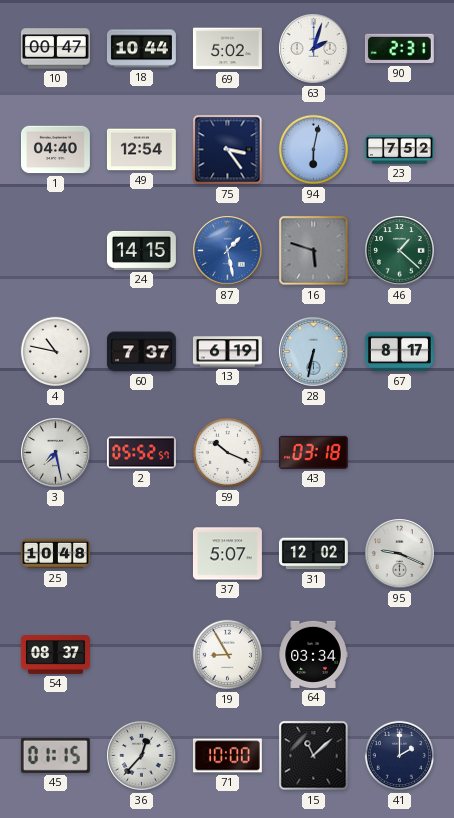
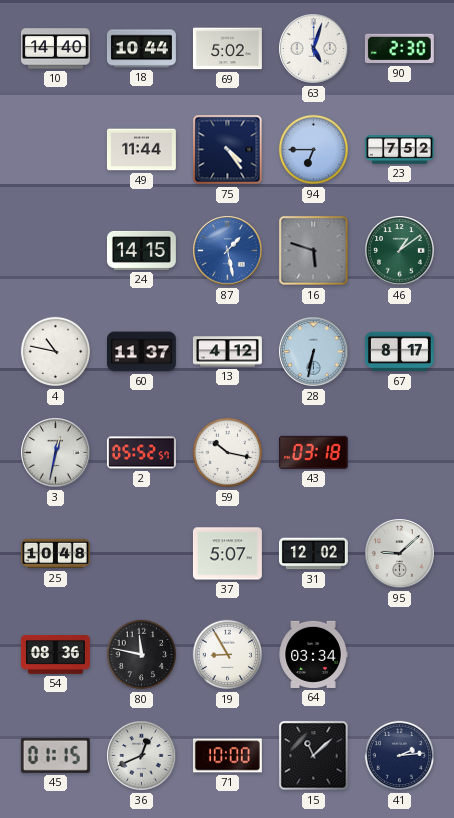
10: 00:47 -> 14:40 (55, 49)
63: 2:03 -> 5:03 (314, 49)
90: 2:31 -> 2:30 (399, 49)
1: 04:40 -> none (55, 150)
49: 12:54 -> 11:44 (141, 150)
75: 3:24 -> 4:24 (228, 150)
94: 6:02 -> 6:45 (314, 150)
46: 1:22 -> 1:09 (400, 251)
60: 7:37 -> 11:37 (141, 352)
13: 6:19 -> 4:12 (227, 352)
3: 7:28 -> 12:32 (56, 453)
59: 10:19 -> 10:17 (228, 453)
95: 9:19 -> 9:08 (400, 554)
54: 08:37 -> 08:36 (55, 654)
80: none -> 11:47 (142, 655)
36: 12:37 -> 12:41 (142, 756)
41: 2:00 -> 2:14 (400, 756)
